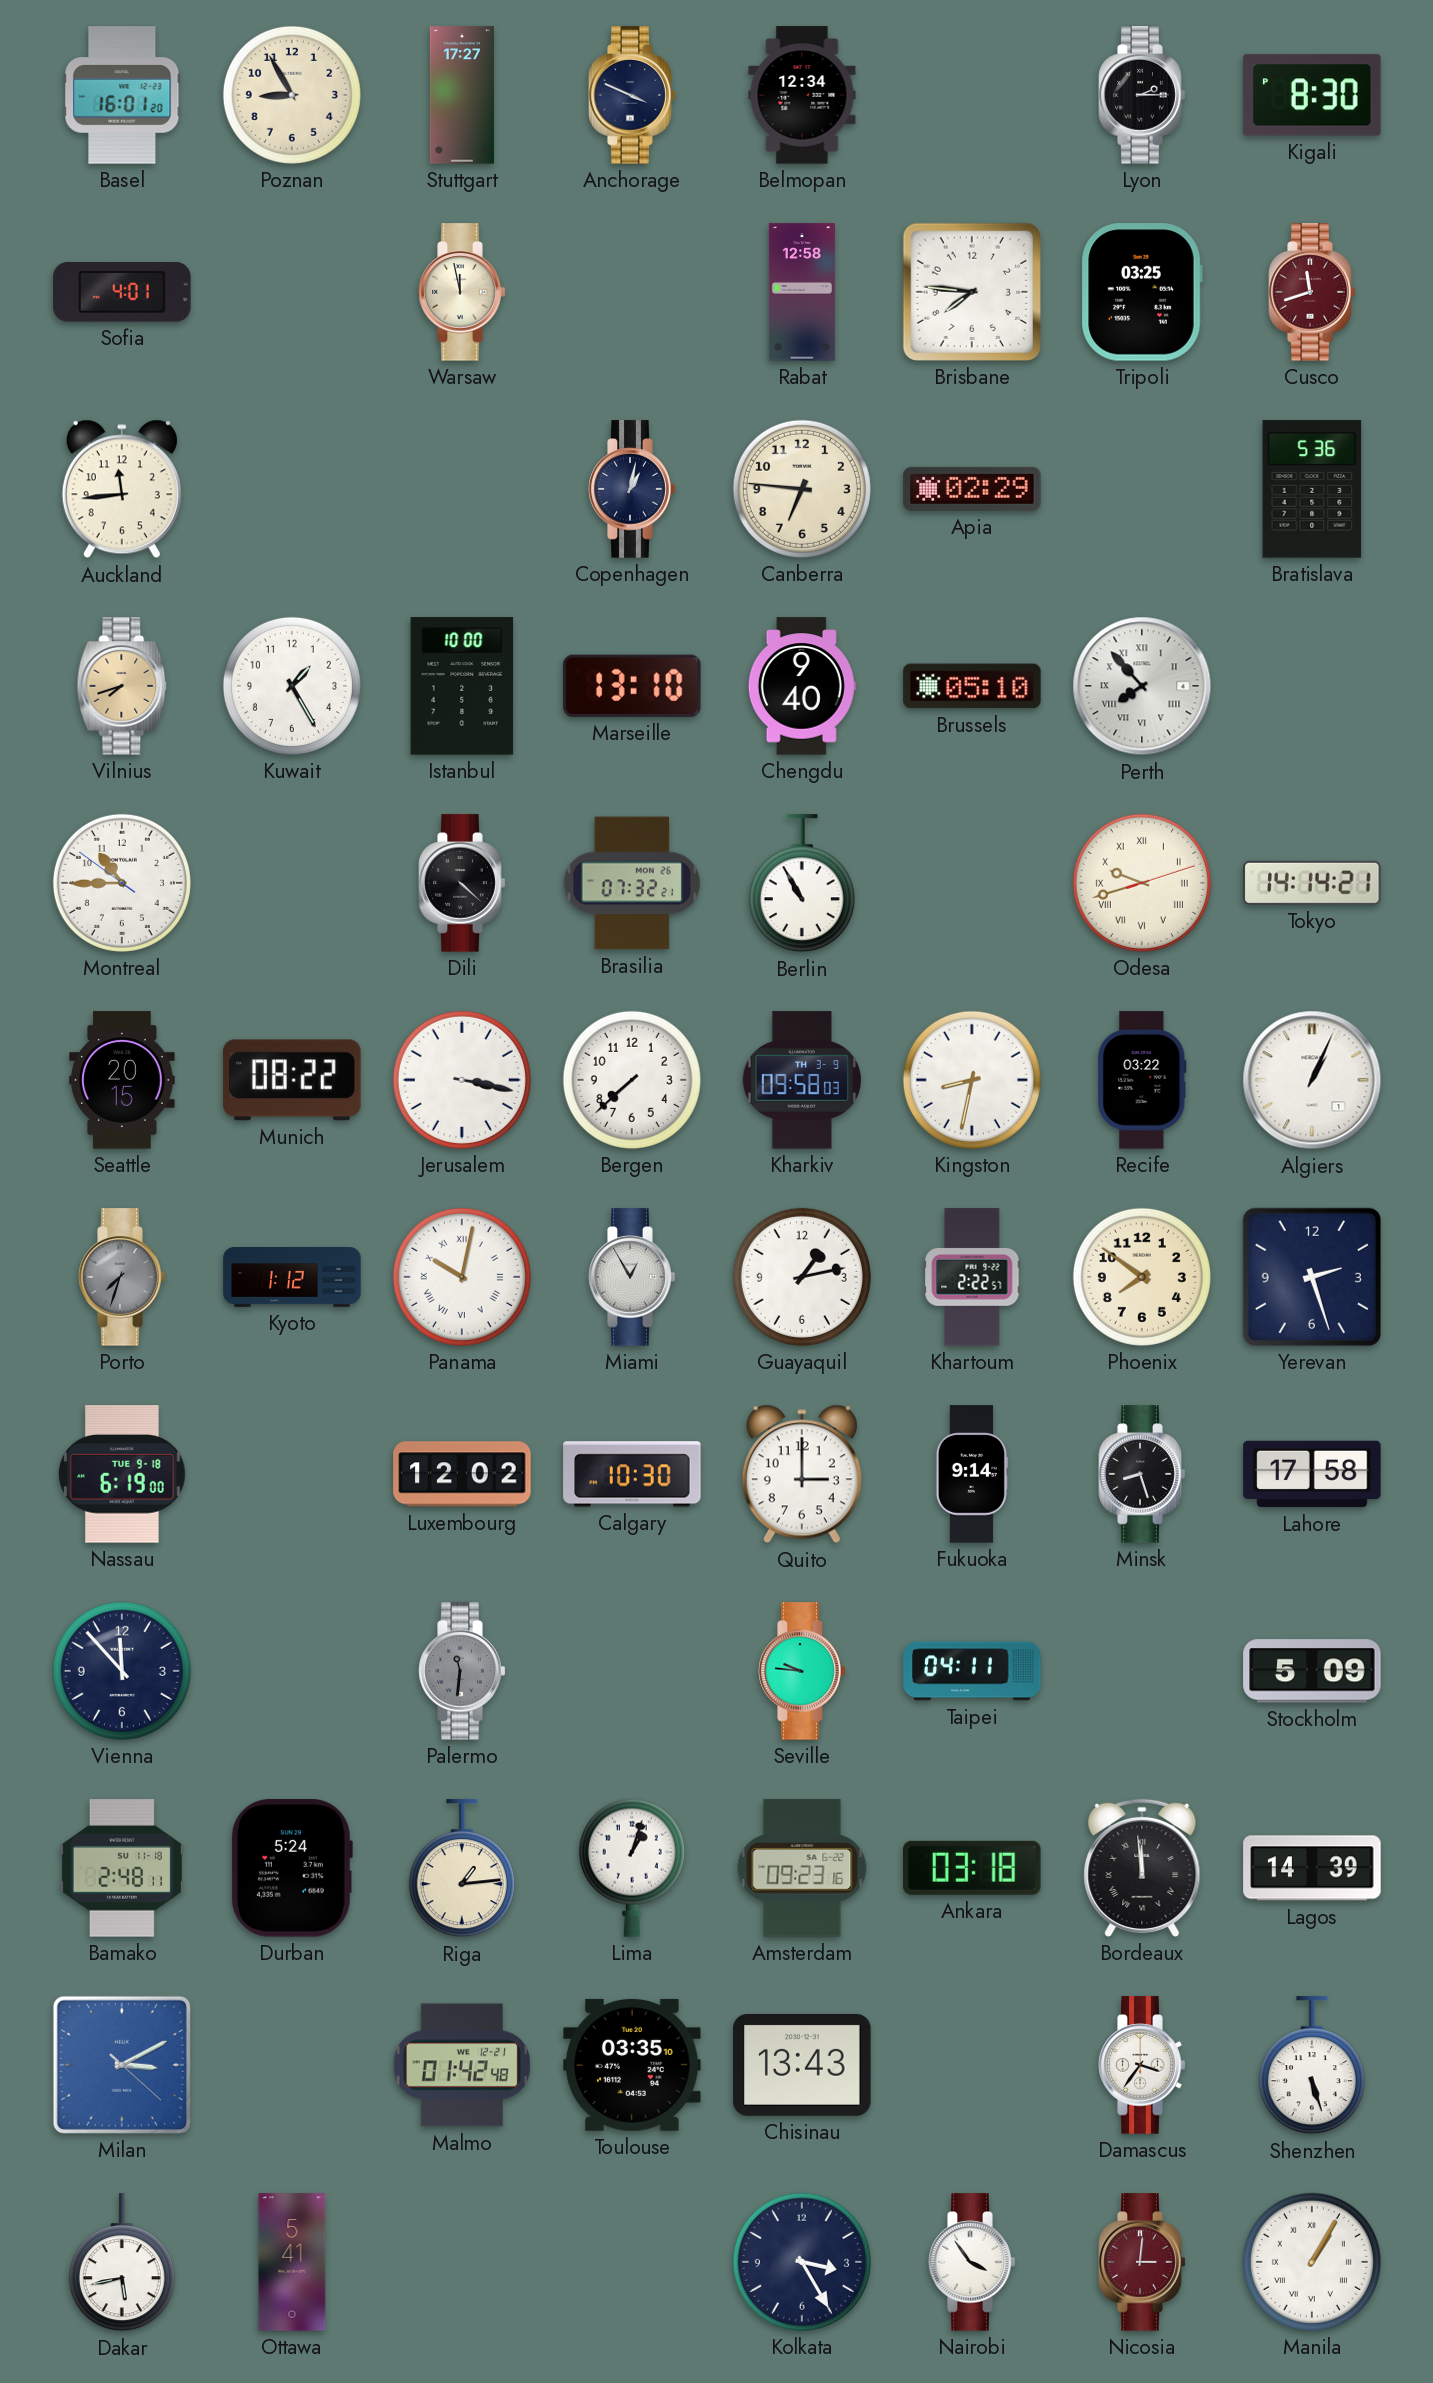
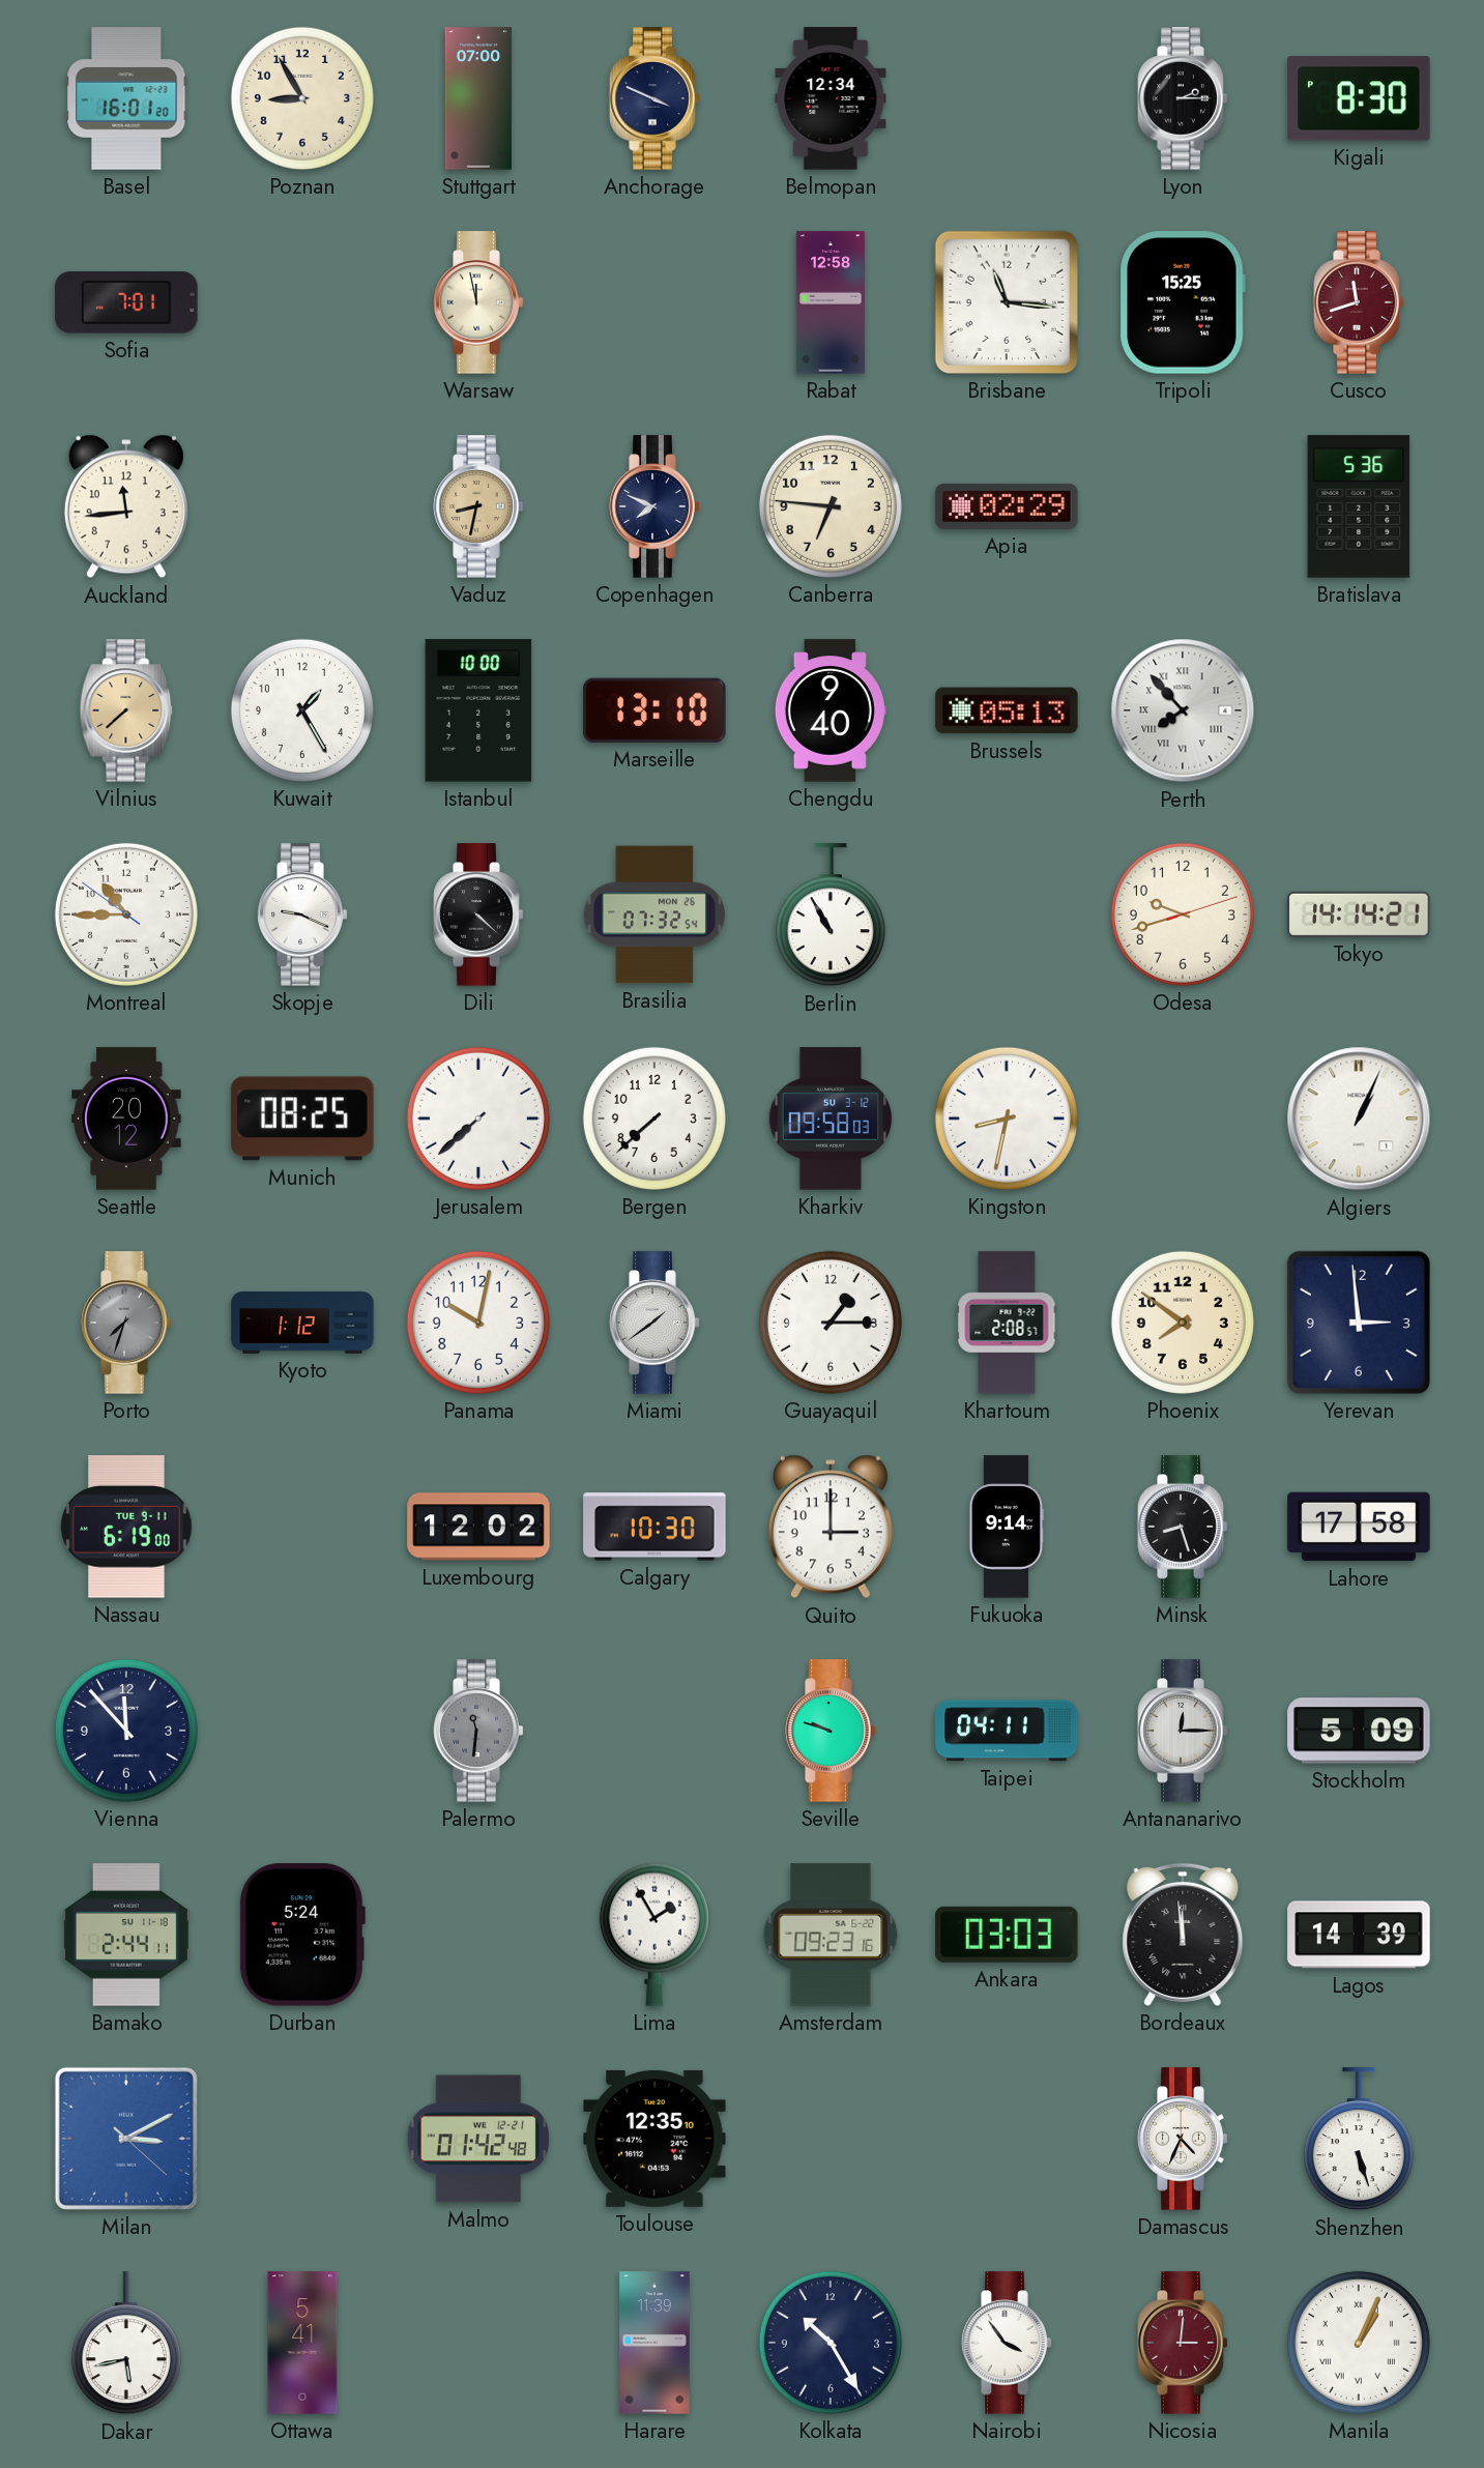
Stuttgart: 17:27 -> 07:00 (478, 98)
Sofia: 4:01 -> 7:01 (126, 302)
Brisbane: 7:46 -> 11:16 (1007, 302)
Tripoli: 03:25 -> 15:25 (1183, 302)
Vaduz: none -> 8:32 (478, 506)
Copenhagen: 1:02 -> 7:49 (654, 506)
Vilnius: 7:42 -> 7:38 (126, 710)
Brussels: 05:10 -> 05:13 (1007, 710)
Skopje: none -> 9:19 (302, 914)
Brasilia: 07:32:21 -> 07:32:54 (654, 914)
Odesa numerals: Roman -> Arabic (1183, 914)
Seattle: 20:15 -> 20:12 (126, 1119)
Munich: 08:22 -> 08:25 (302, 1119)
Jerusalem: 3:17 -> 7:38 (478, 1119)
Kharkiv date: TH 3-9 -> SU 3-12 (830, 1119)
Recife: 03:22 -> none (1142, 1080)
Panama numerals: Roman -> Arabic (478, 1323)
Miami: 12:55 -> 1:39 (654, 1323)
Guayaquil: 1:13 -> 1:15 (831, 1323)
Khartoum: 2:22 -> 2:08 (1007, 1323)
Yerevan: 2:27 -> 2:59 (1359, 1323)
Nassau date: TUE 9-18 -> TUE 9-11 (126, 1527)
Seville: 9:46 -> 9:48 (831, 1731)
Antananarivo: none -> 12:15 (1183, 1731)
Bamako: 2:48 -> 2:44 (126, 1935)
Riga: 1:14 -> none (462, 1869)
Lima: 1:03 -> 1:55 (654, 1935)
Ankara: 03:18 -> 03:03 (1007, 1935)
Toulouse: 03:35 -> 12:35 (654, 2139)
Chisinau: 13:43 -> none (802, 2065)
Damascus: 3:36 -> 4:34 (1183, 2139)
Harare: none -> 11:39 (654, 2343)
Kolkata: 3:25 -> 10:25 (831, 2343)
Manila: 1:05 -> 1:04 (1359, 2343)
